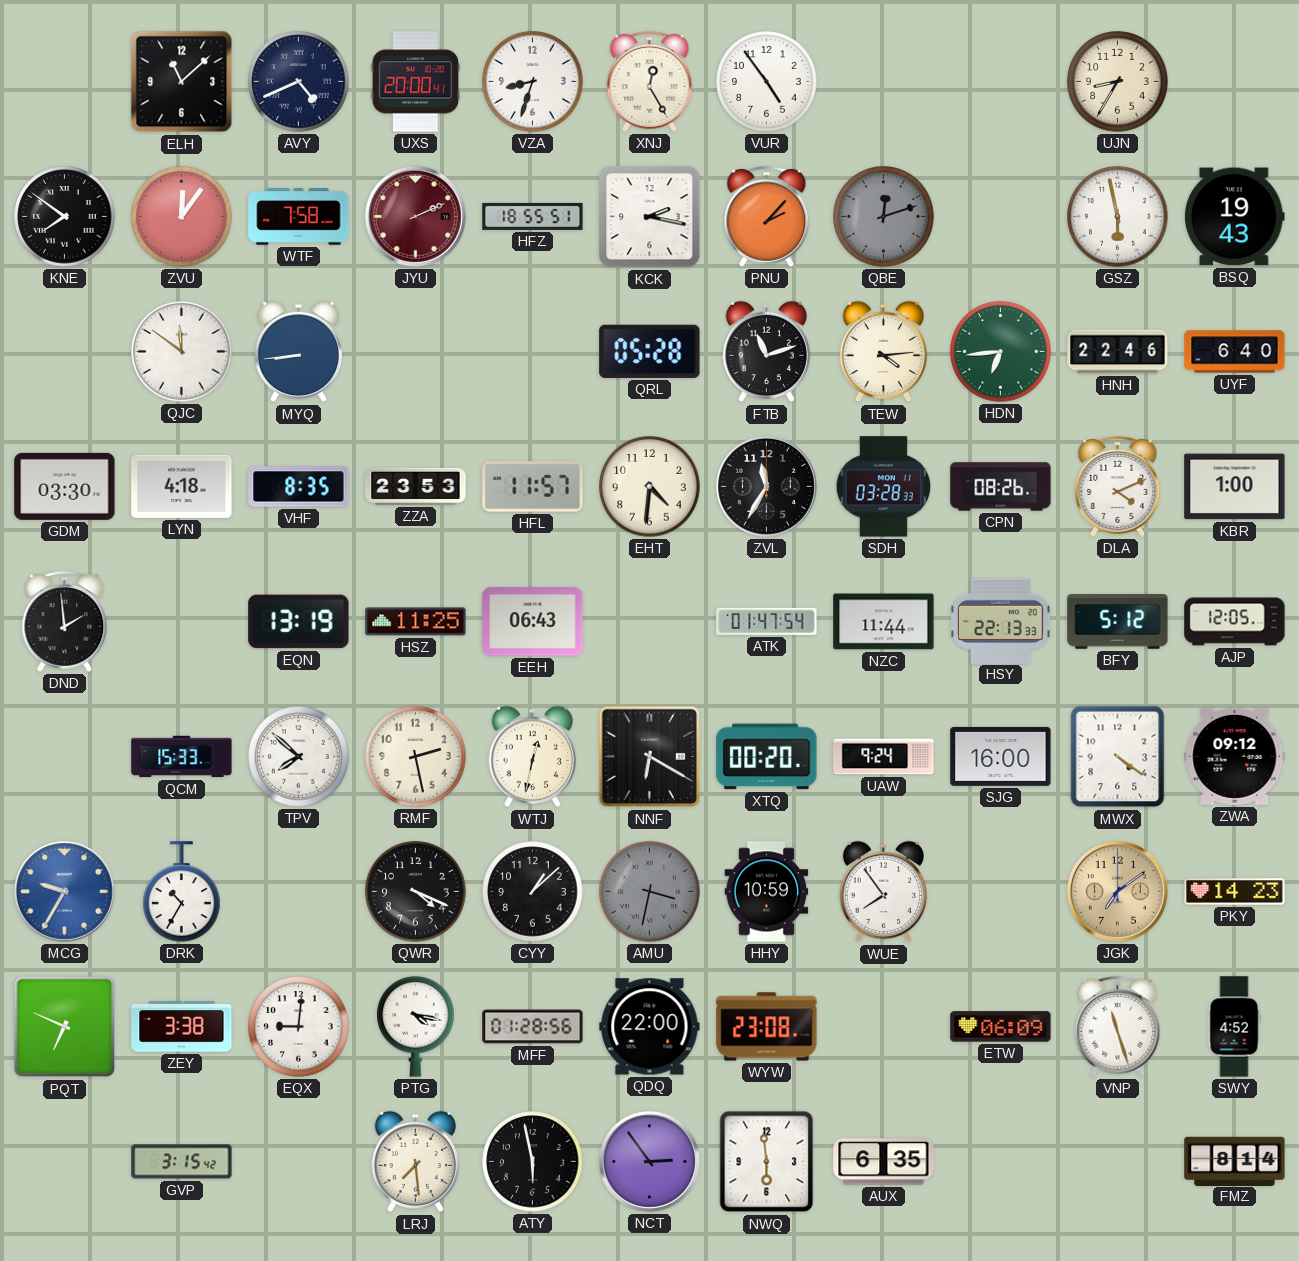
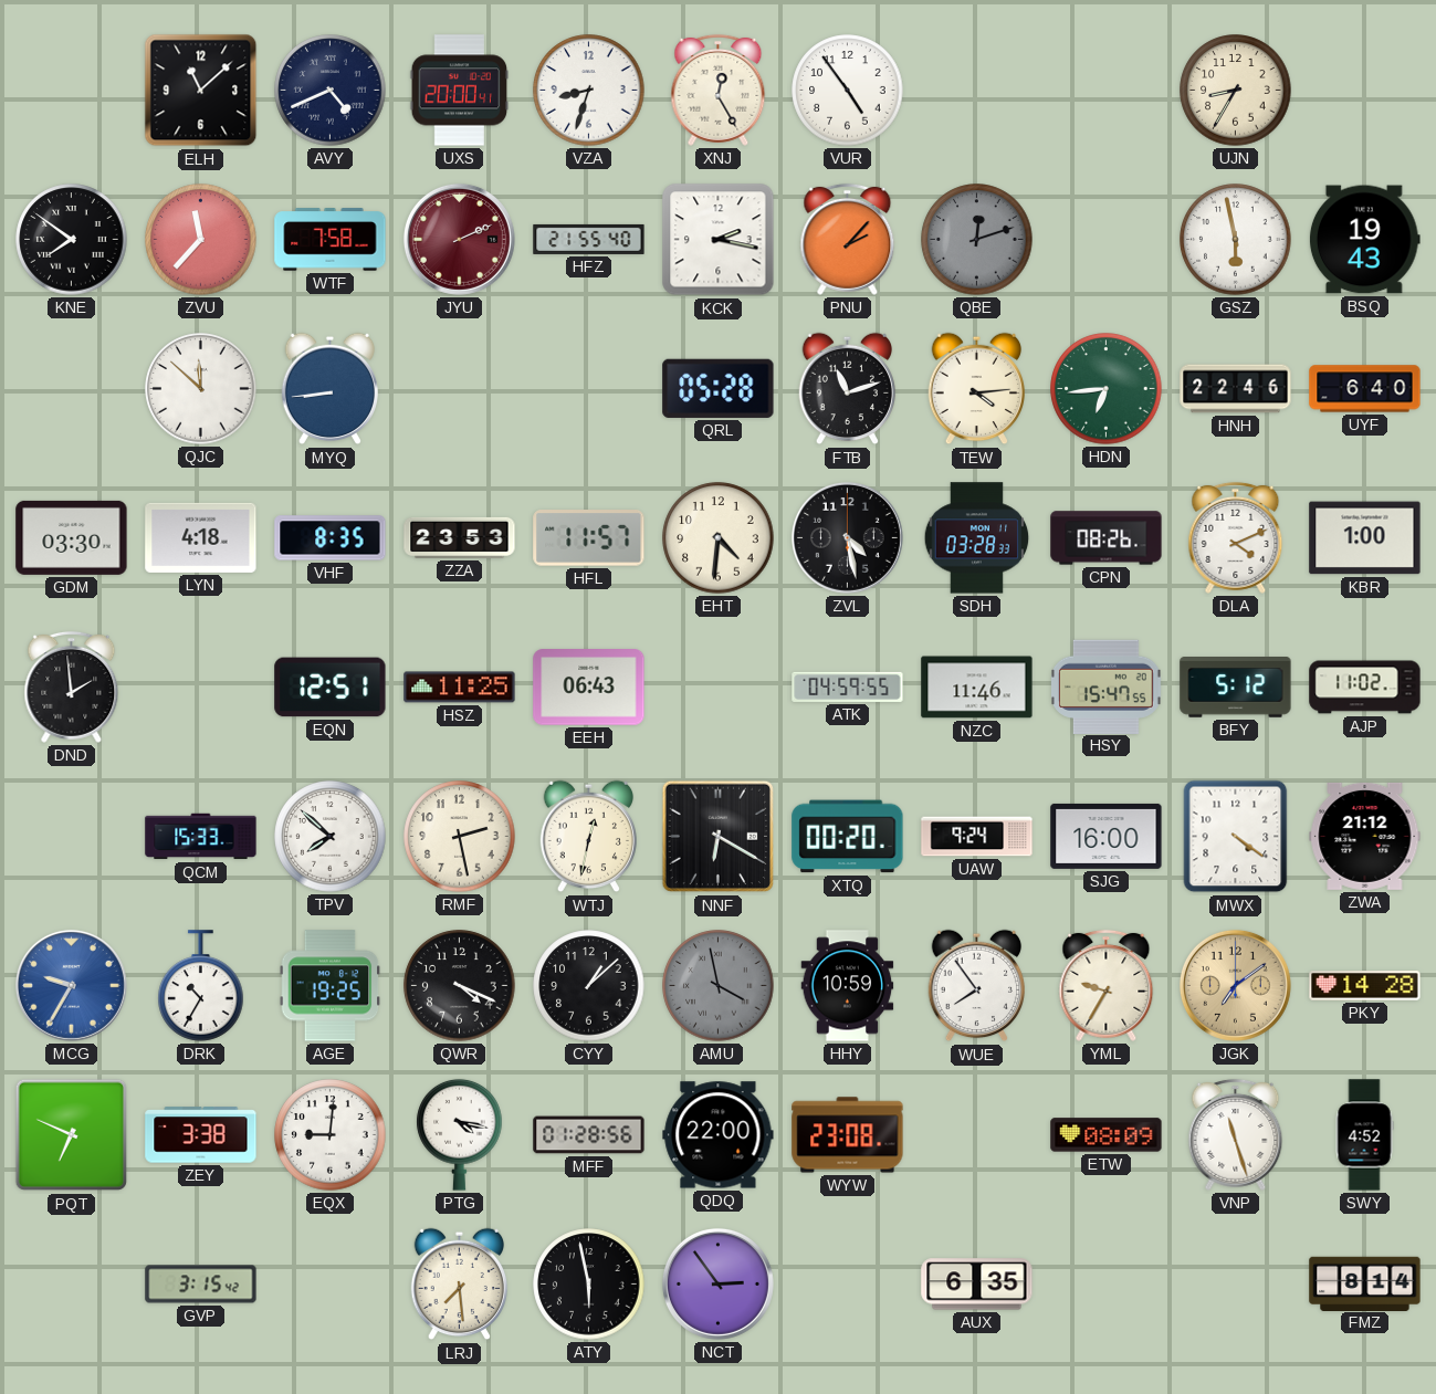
ZVU: 12:06 -> 11:37 (201, 240)
HFZ: 18:55 -> 21:55 (589, 239)
QJC: 11:51 -> 11:52 (201, 389)
ZVL: 11:35 -> 4:28 (847, 537)
EQN: 13:19 -> 12:51 (331, 688)
ATK: 01:47 -> 04:59 (848, 686)
NZC: 11:44 -> 11:46 (977, 688)
HSY: 22:13 -> 15:47 (1107, 686)
AJP: 12:05 -> 11:02 (1365, 688)
ZWA: 09:12 -> 21:12 (1365, 836)
AGE: none -> 19:25 (331, 986)
AMU: 3:32 -> 3:58 (719, 986)
YML: none -> 9:35 (1107, 985)
PKY: 14:23 -> 14:28 (1365, 986)
ETW: 06:09 -> 08:09 (1107, 1135)
NWQ: 5:59 -> none (767, 1162)
